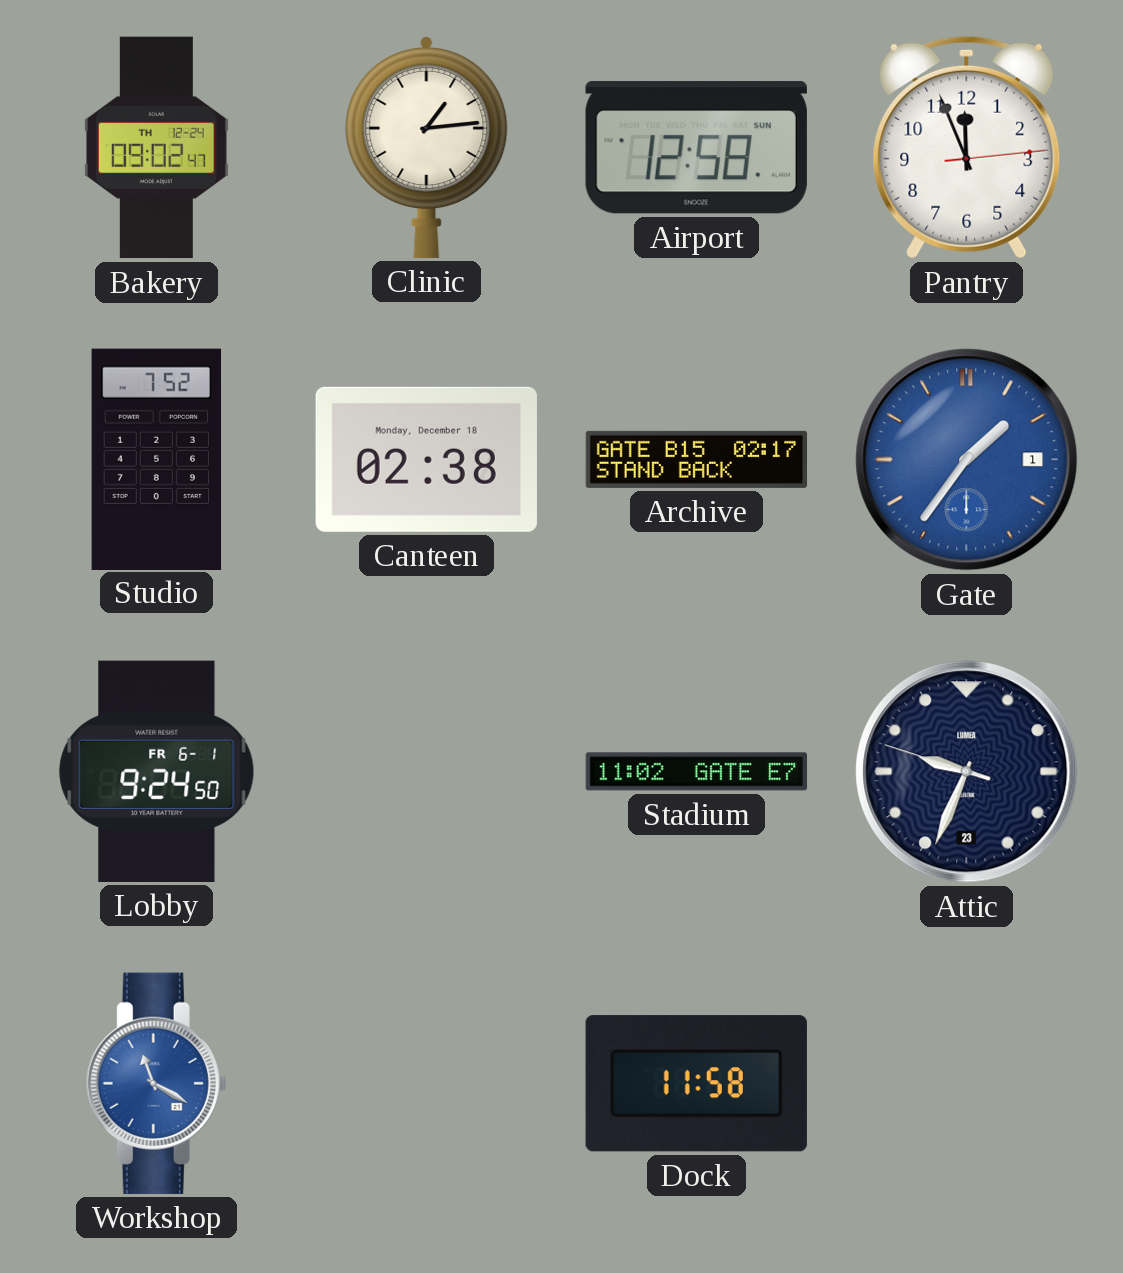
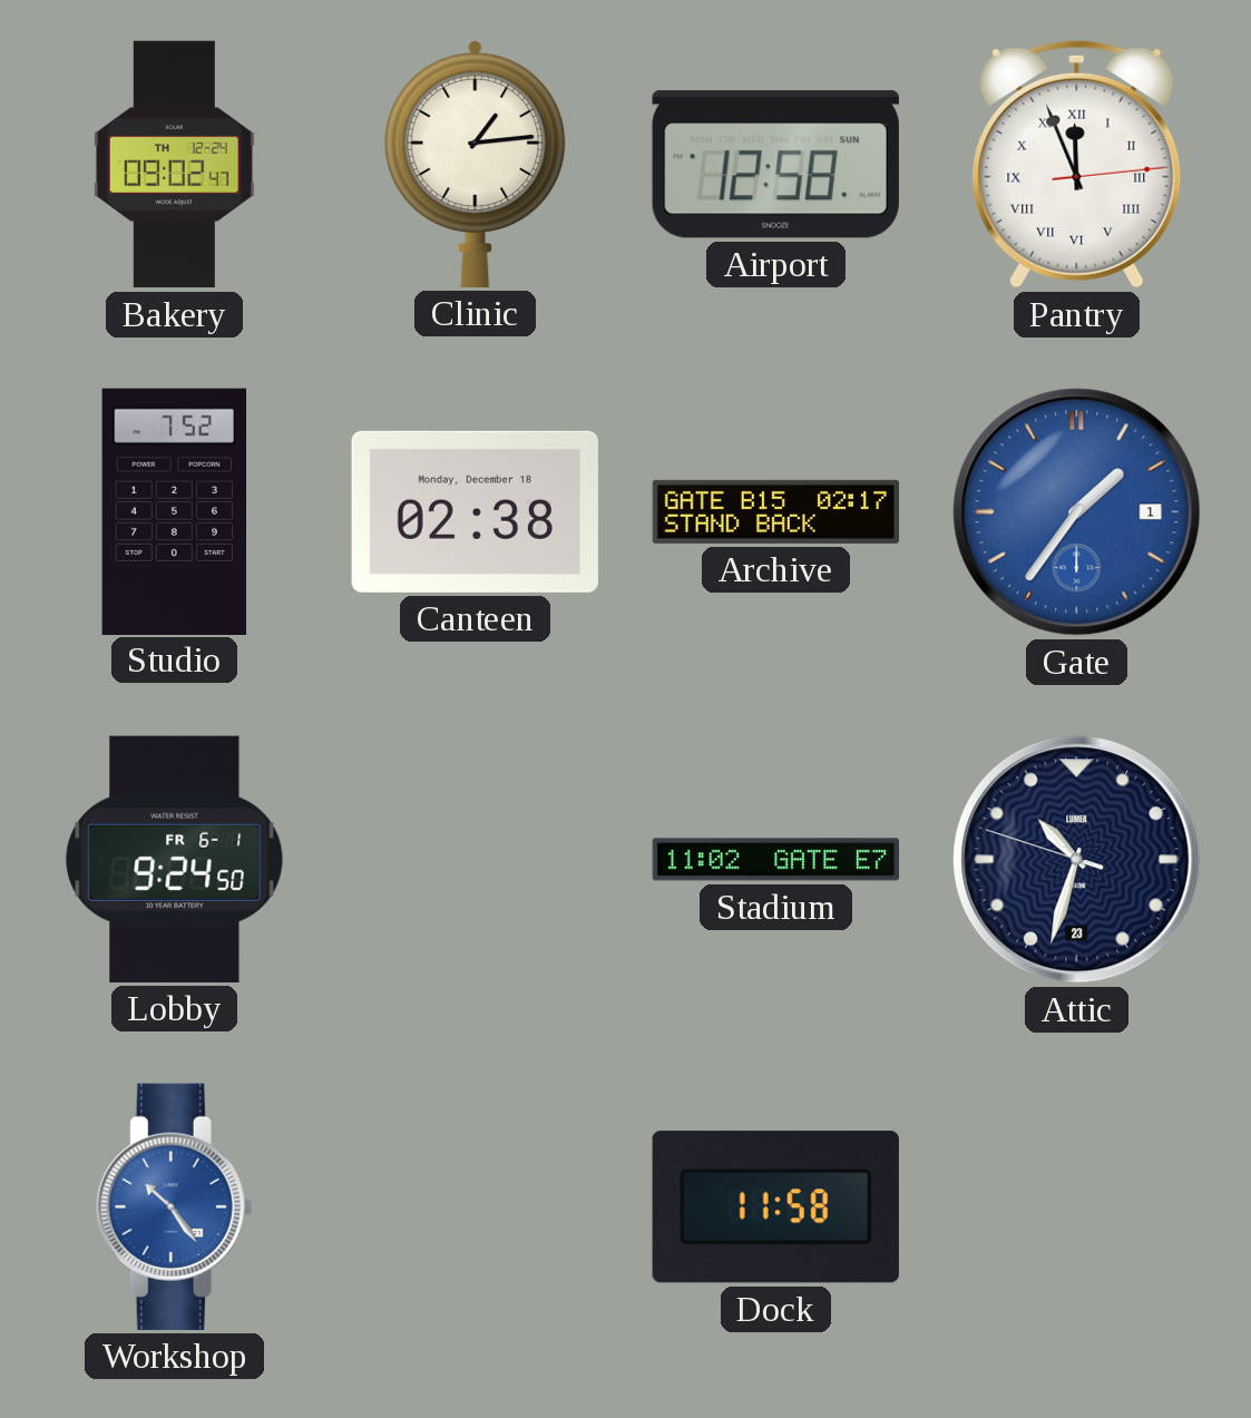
Pantry numerals: Arabic -> Roman (1077, 164)
Attic: 9:33 -> 10:32 (1077, 860)
Workshop: 11:20 -> 10:24 (175, 1206)
